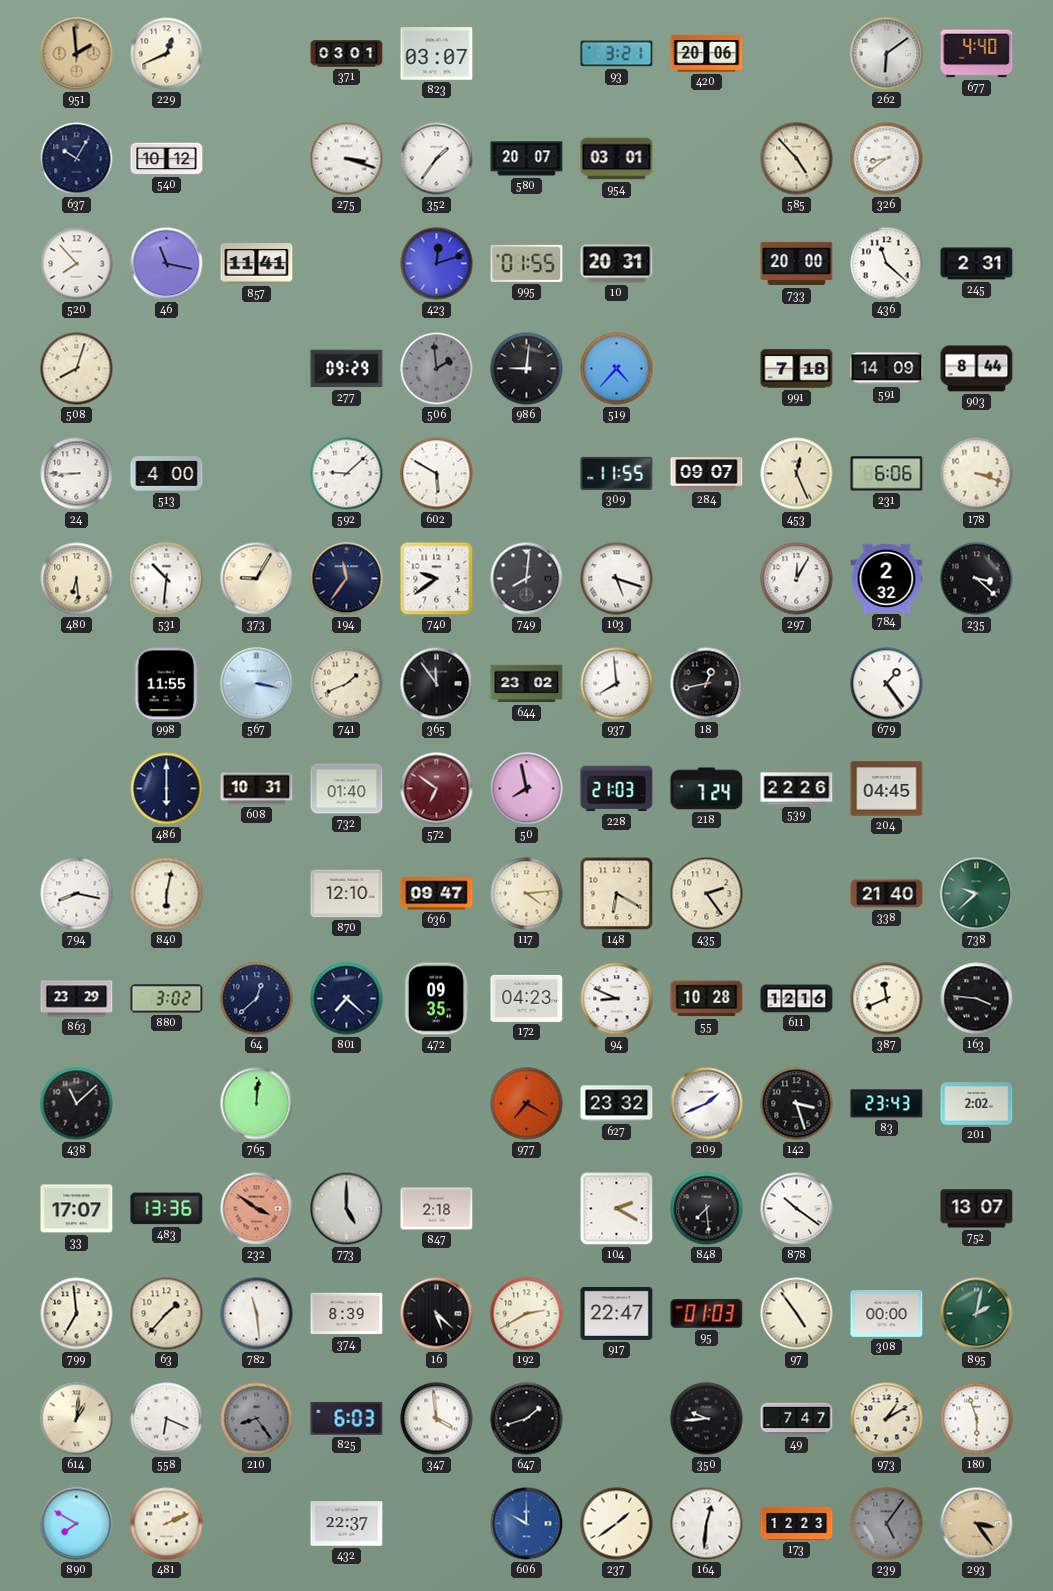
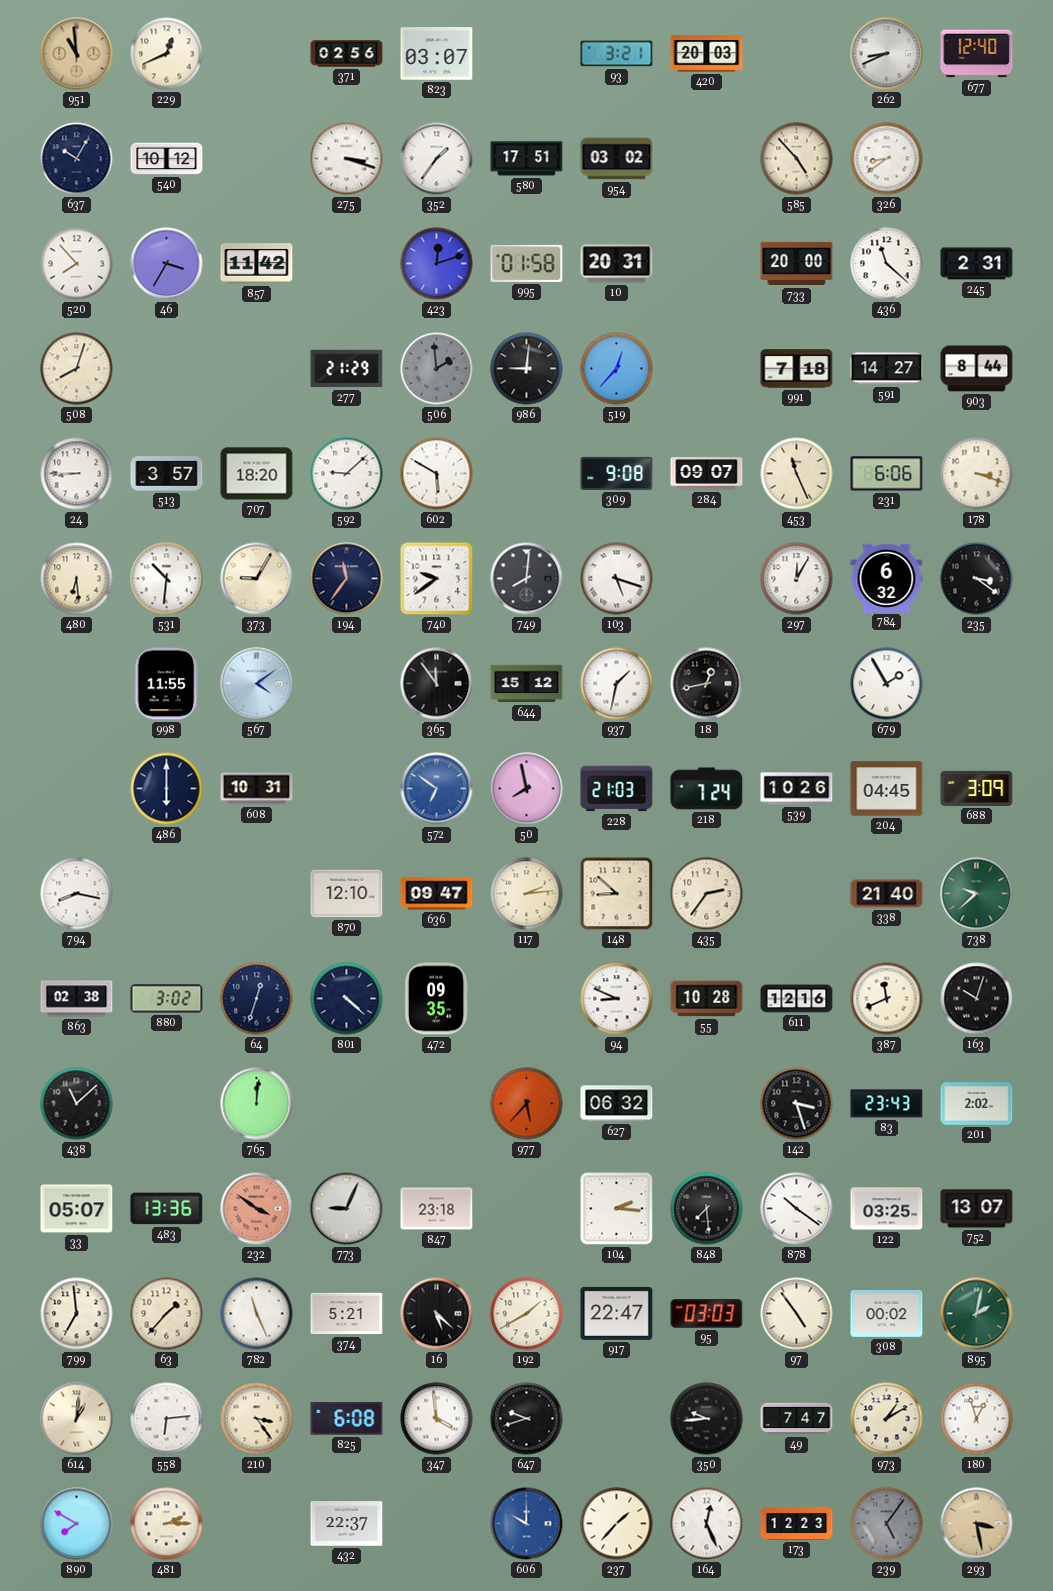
951: 1:59 -> 10:59 (77, 54)
371: 03:01 -> 02:56 (347, 54)
420: 20:06 -> 20:03 (707, 54)
262: 6:09 -> 8:41 (887, 54)
677: 4:40 -> 12:40 (977, 54)
580: 20:07 -> 17:51 (527, 159)
954: 03:01 -> 03:02 (617, 159)
46: 11:17 -> 3:35 (167, 264)
857: 11:41 -> 11:42 (257, 264)
995: 01:55 -> 01:58 (527, 263)
277: 09:29 -> 21:29 (347, 369)
519: 4:37 -> 12:37 (617, 369)
591: 14:09 -> 14:27 (887, 369)
513: 4:00 -> 3:57 (167, 474)
707: none -> 18:20 (257, 474)
309: 11:55 -> 9:08 (617, 473)
453: 12:26 -> 11:26 (797, 474)
784: 2:32 -> 6:32 (887, 578)
235: 3:22 -> 3:21 (977, 579)
567: 3:17 -> 4:09 (257, 684)
741: 1:41 -> none (347, 684)
644: 23:02 -> 15:12 (527, 684)
937: 7:59 -> 1:32 (617, 684)
679: 1:24 -> 1:55 (887, 684)
732: 01:40 -> none (347, 789)
572 dial: burgundy -> blue (437, 789)
539: 22:26 -> 10:26 (797, 789)
688: none -> 3:09 (977, 788)
840: 6:02 -> none (167, 894)
117: 4:14 -> 2:14 (527, 894)
148: 6:20 -> 8:52 (617, 894)
435: 2:24 -> 2:36 (707, 894)
863: 23:29 -> 02:38 (77, 999)
64: 12:38 -> 12:33 (257, 999)
801: 7:22 -> 4:22 (347, 999)
172: 04:23 -> none (527, 998)
163: 3:46 -> 10:03 (977, 999)
977: 7:20 -> 5:37 (527, 1104)
627: 23:32 -> 06:32 (617, 1104)
209: 1:41 -> none (707, 1104)
33: 17:07 -> 05:07 (77, 1209)
773: 5:00 -> 9:04 (347, 1209)
847: 2:18 -> 23:18 (437, 1209)
104: 2:20 -> 2:16 (617, 1209)
122: none -> 03:25 (887, 1209)
782: 11:29 -> 11:26 (257, 1314)
374: 8:39 -> 5:21 (347, 1314)
192: 2:40 -> 1:40 (527, 1314)
95: 01:03 -> 03:03 (707, 1314)
308: 00:00 -> 00:02 (887, 1314)
558: 6:19 -> 6:14 (167, 1419)
210: 8:24 -> 3:24 (257, 1419)
210 dial: grey -> cream (257, 1419)
825: 6:03 -> 6:08 (347, 1419)
647: 1:42 -> 9:42 (527, 1419)
180: 5:57 -> 12:57 (977, 1419)
481: 2:11 -> 2:15 (167, 1524)
237: 1:39 -> 1:37 (617, 1524)
164: 12:31 -> 12:26 (707, 1524)
293: 3:24 -> 3:28 (977, 1524)
